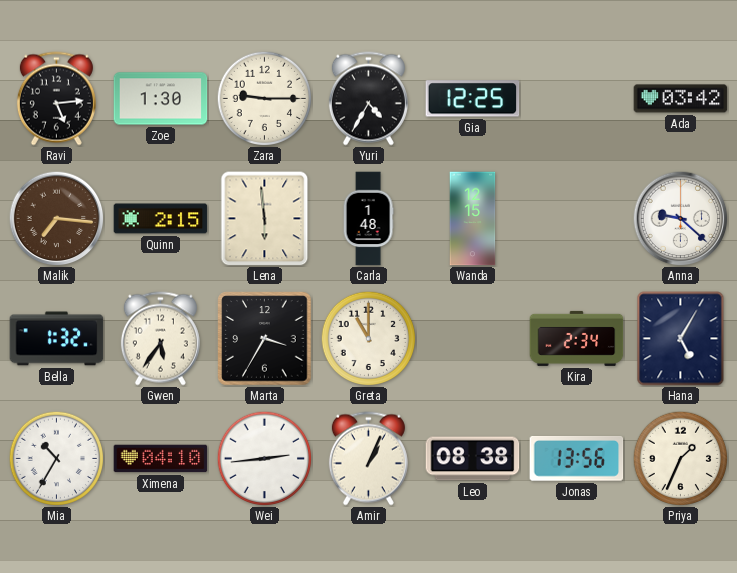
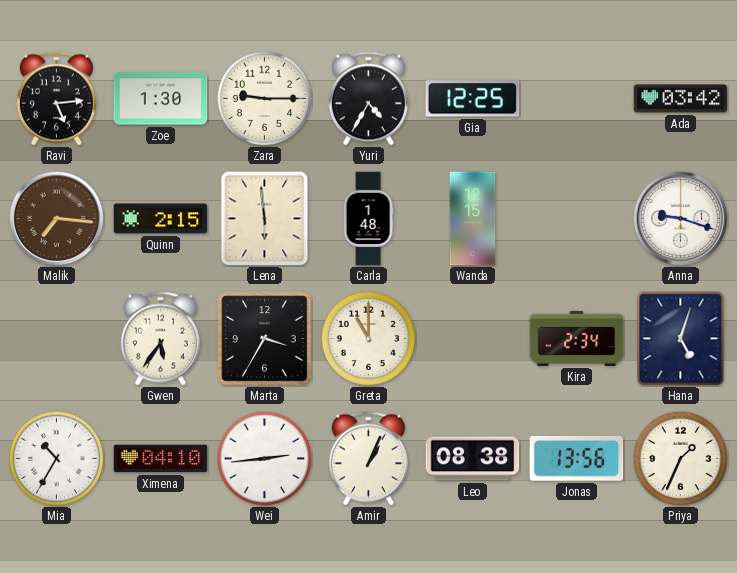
Anna: 9:22 -> 9:18 (680, 218)
Bella: 1:32 -> none (57, 339)
Hana: 5:05 -> 5:03 (681, 339)
